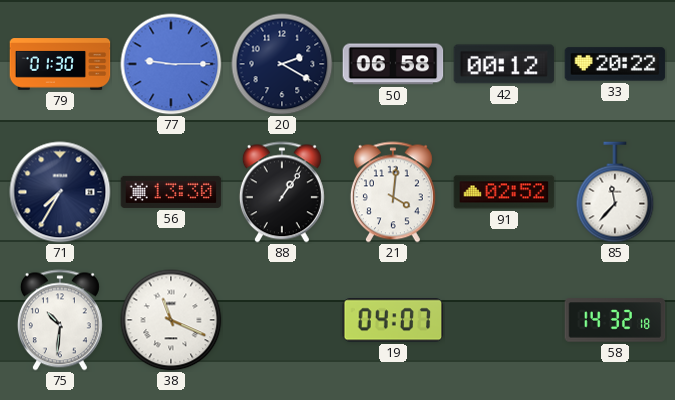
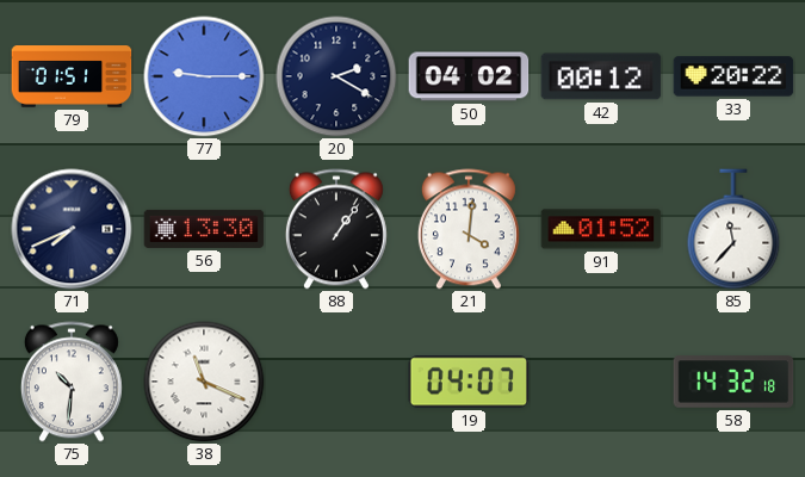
79: 01:30 -> 01:51 (72, 76)
50: 06:58 -> 04:02 (469, 76)
71: 7:35 -> 7:41 (72, 229)
91: 02:52 -> 01:52 (601, 229)
